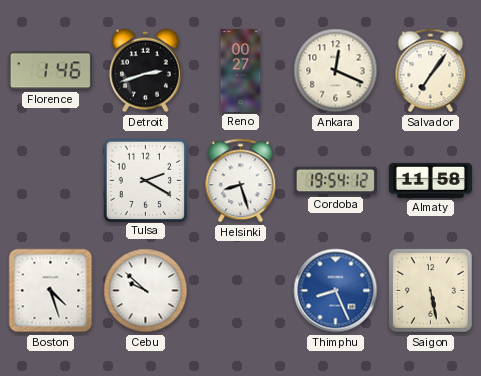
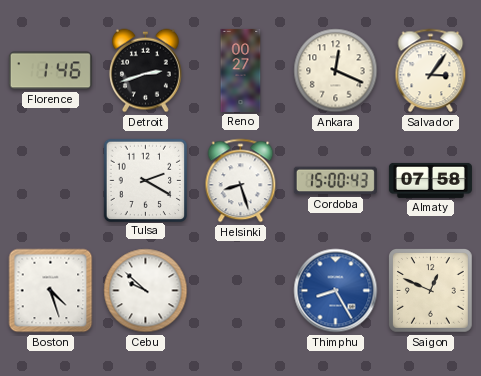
Salvador: 7:06 -> 3:06 (431, 71)
Cordoba: 19:54 -> 15:00 (335, 181)
Almaty: 11:58 -> 07:58 (430, 180)
Thimphu: 8:26 -> 8:25 (336, 291)
Saigon: 5:28 -> 12:49 (431, 291)
